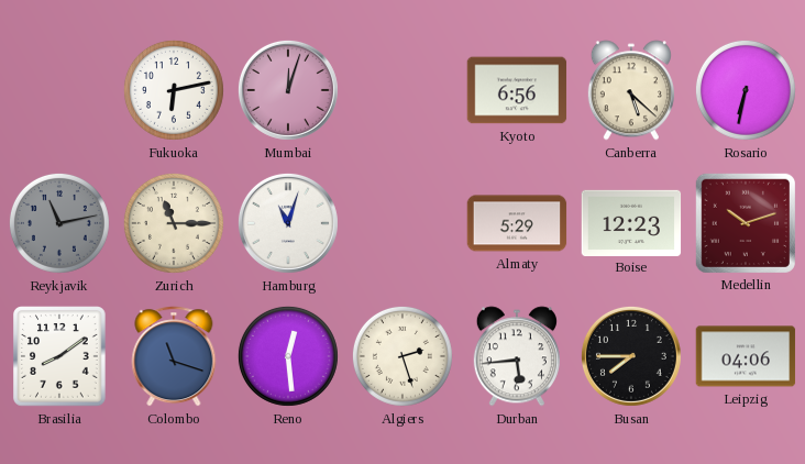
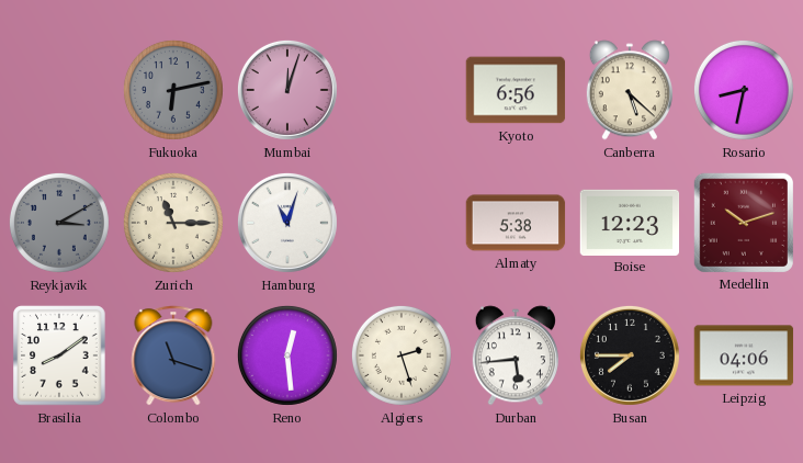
Fukuoka dial: white -> grey (173, 90)
Rosario: 6:32 -> 8:32 (744, 90)
Reykjavik: 11:13 -> 3:10 (59, 223)
Almaty: 5:29 -> 5:38 (516, 223)
